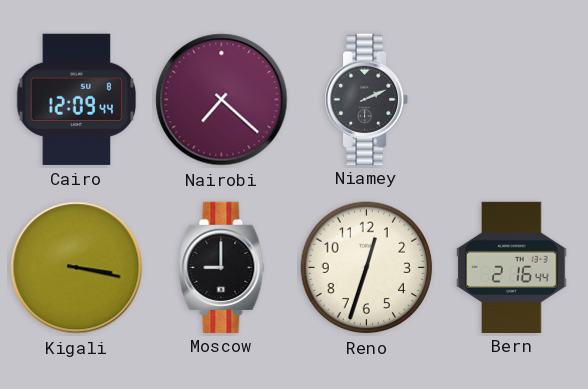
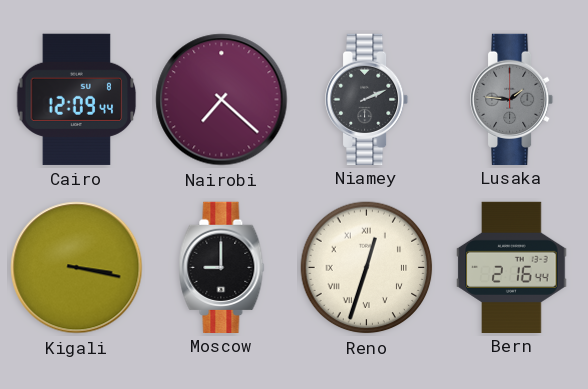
Lusaka: none -> 1:46 (513, 99)
Reno numerals: Arabic -> Roman (367, 268)
